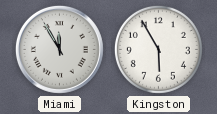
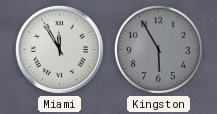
Kingston dial: white -> grey (158, 49)
